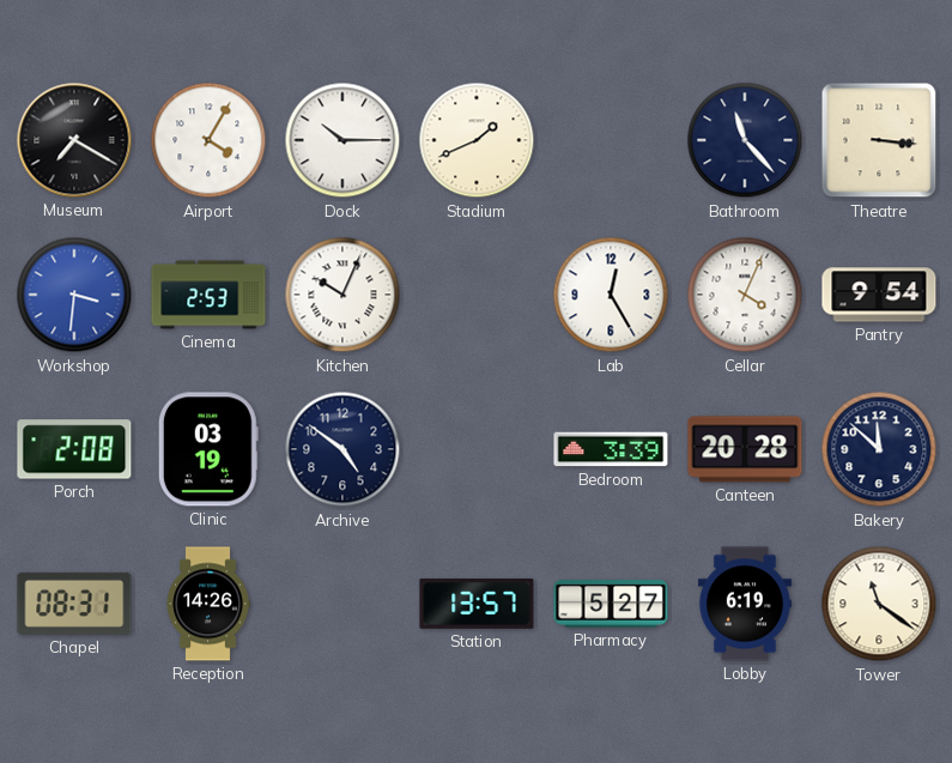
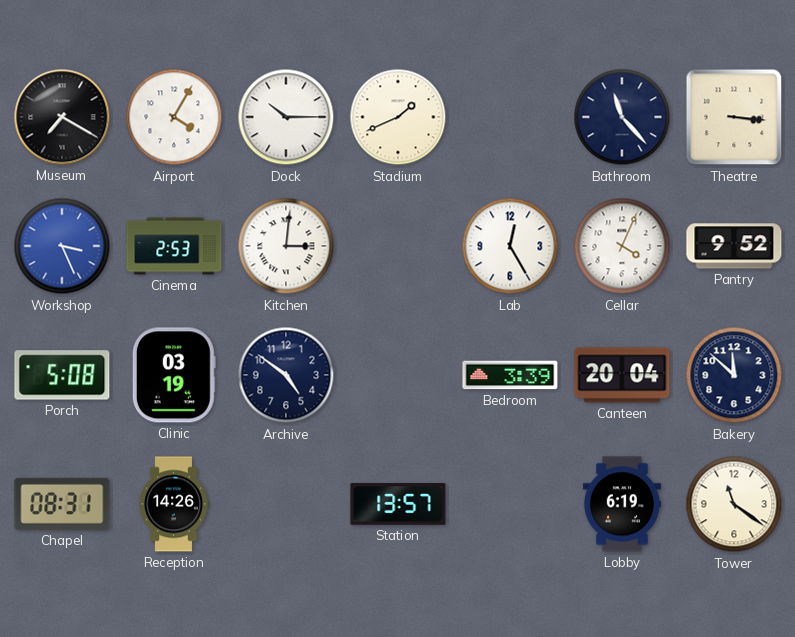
Workshop: 3:31 -> 3:26 (62, 246)
Kitchen: 10:04 -> 3:01 (286, 246)
Pantry: 9:54 -> 9:52 (734, 246)
Porch: 2:08 -> 5:08 (62, 375)
Canteen: 20:28 -> 20:04 (622, 375)
Pharmacy: 5:27 -> none (611, 604)
